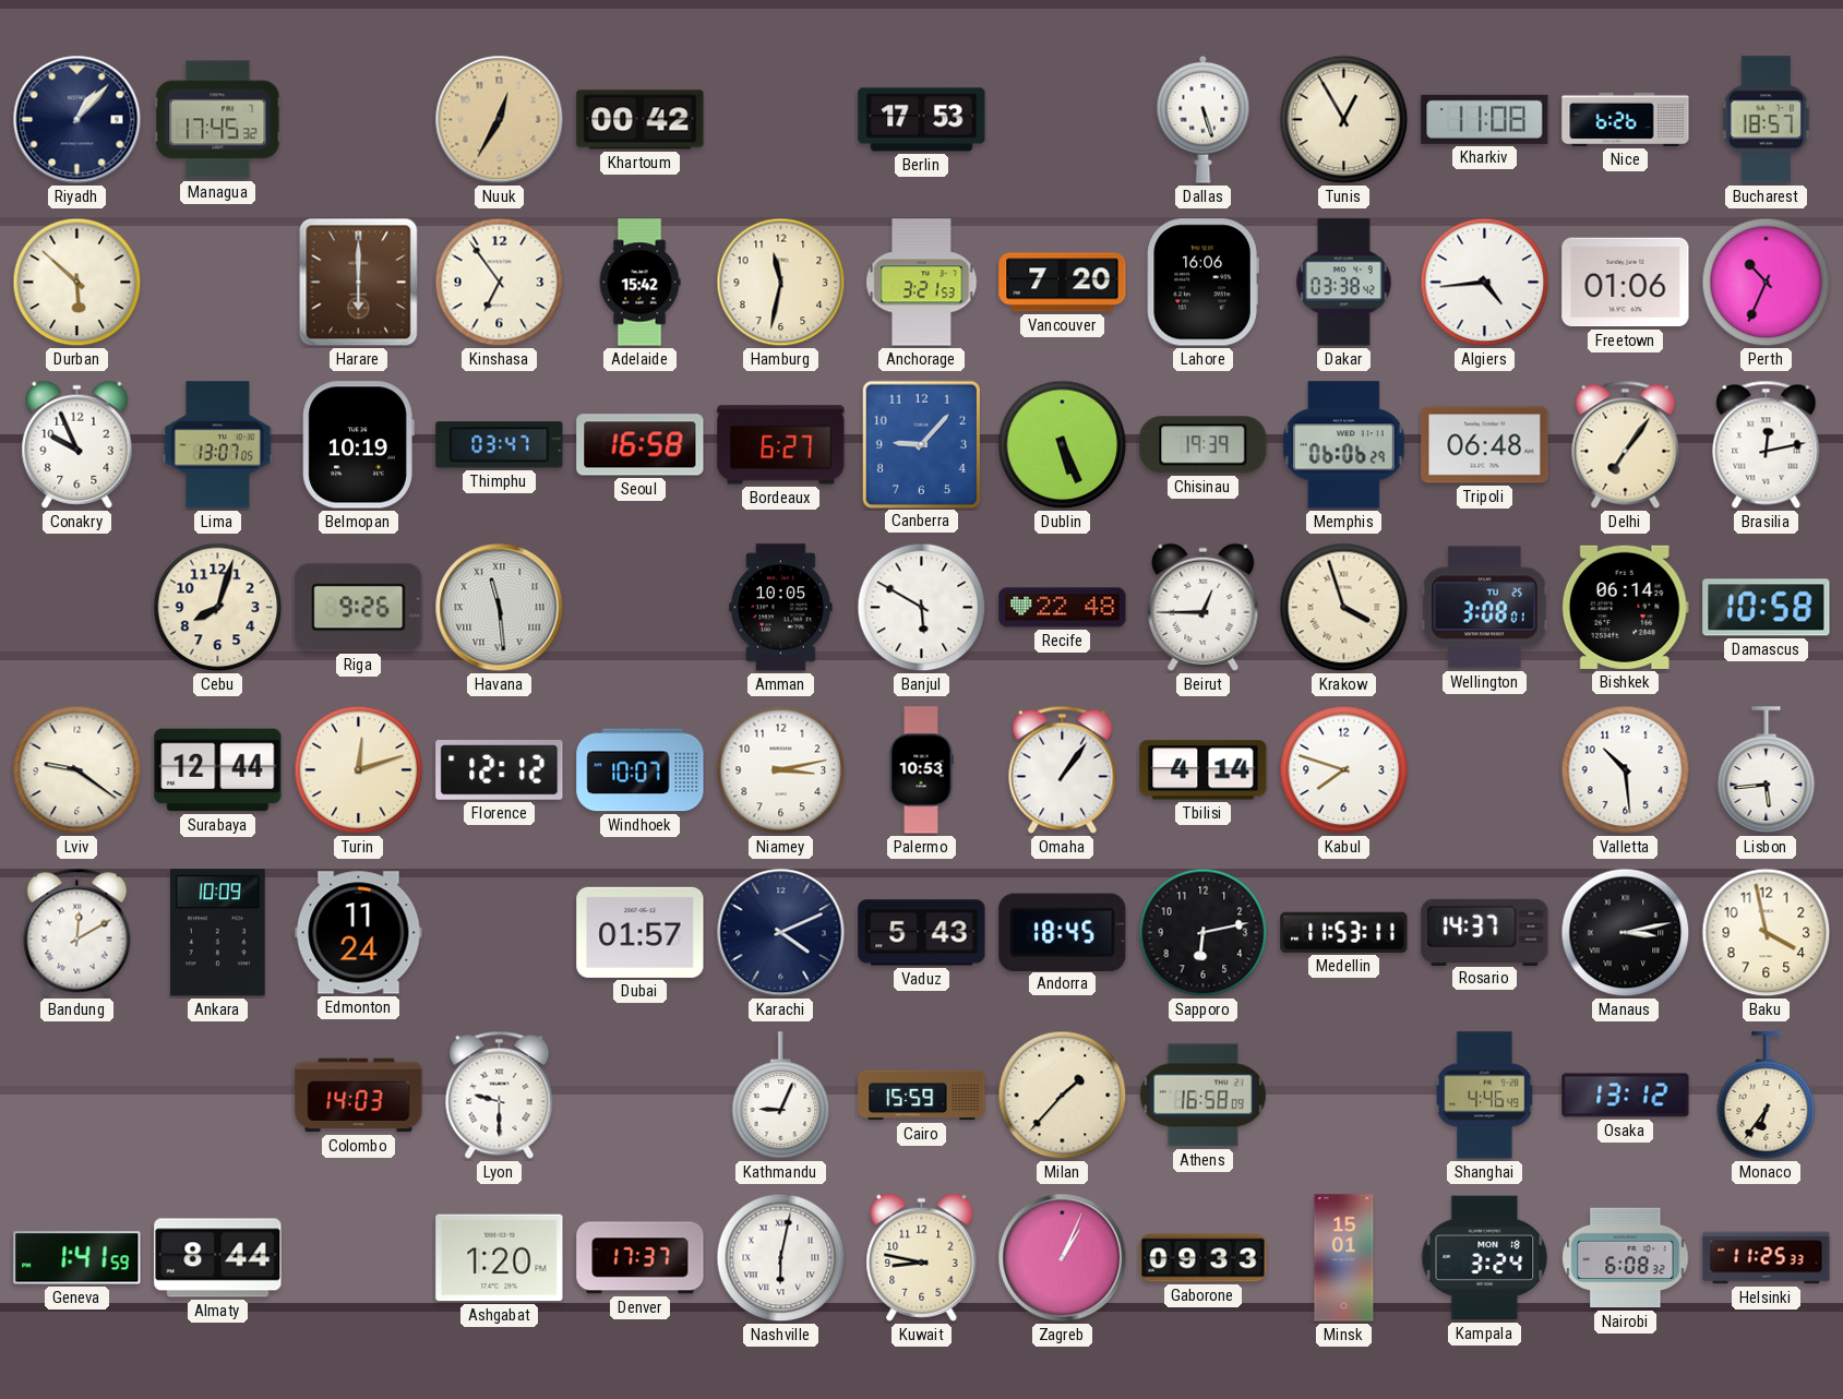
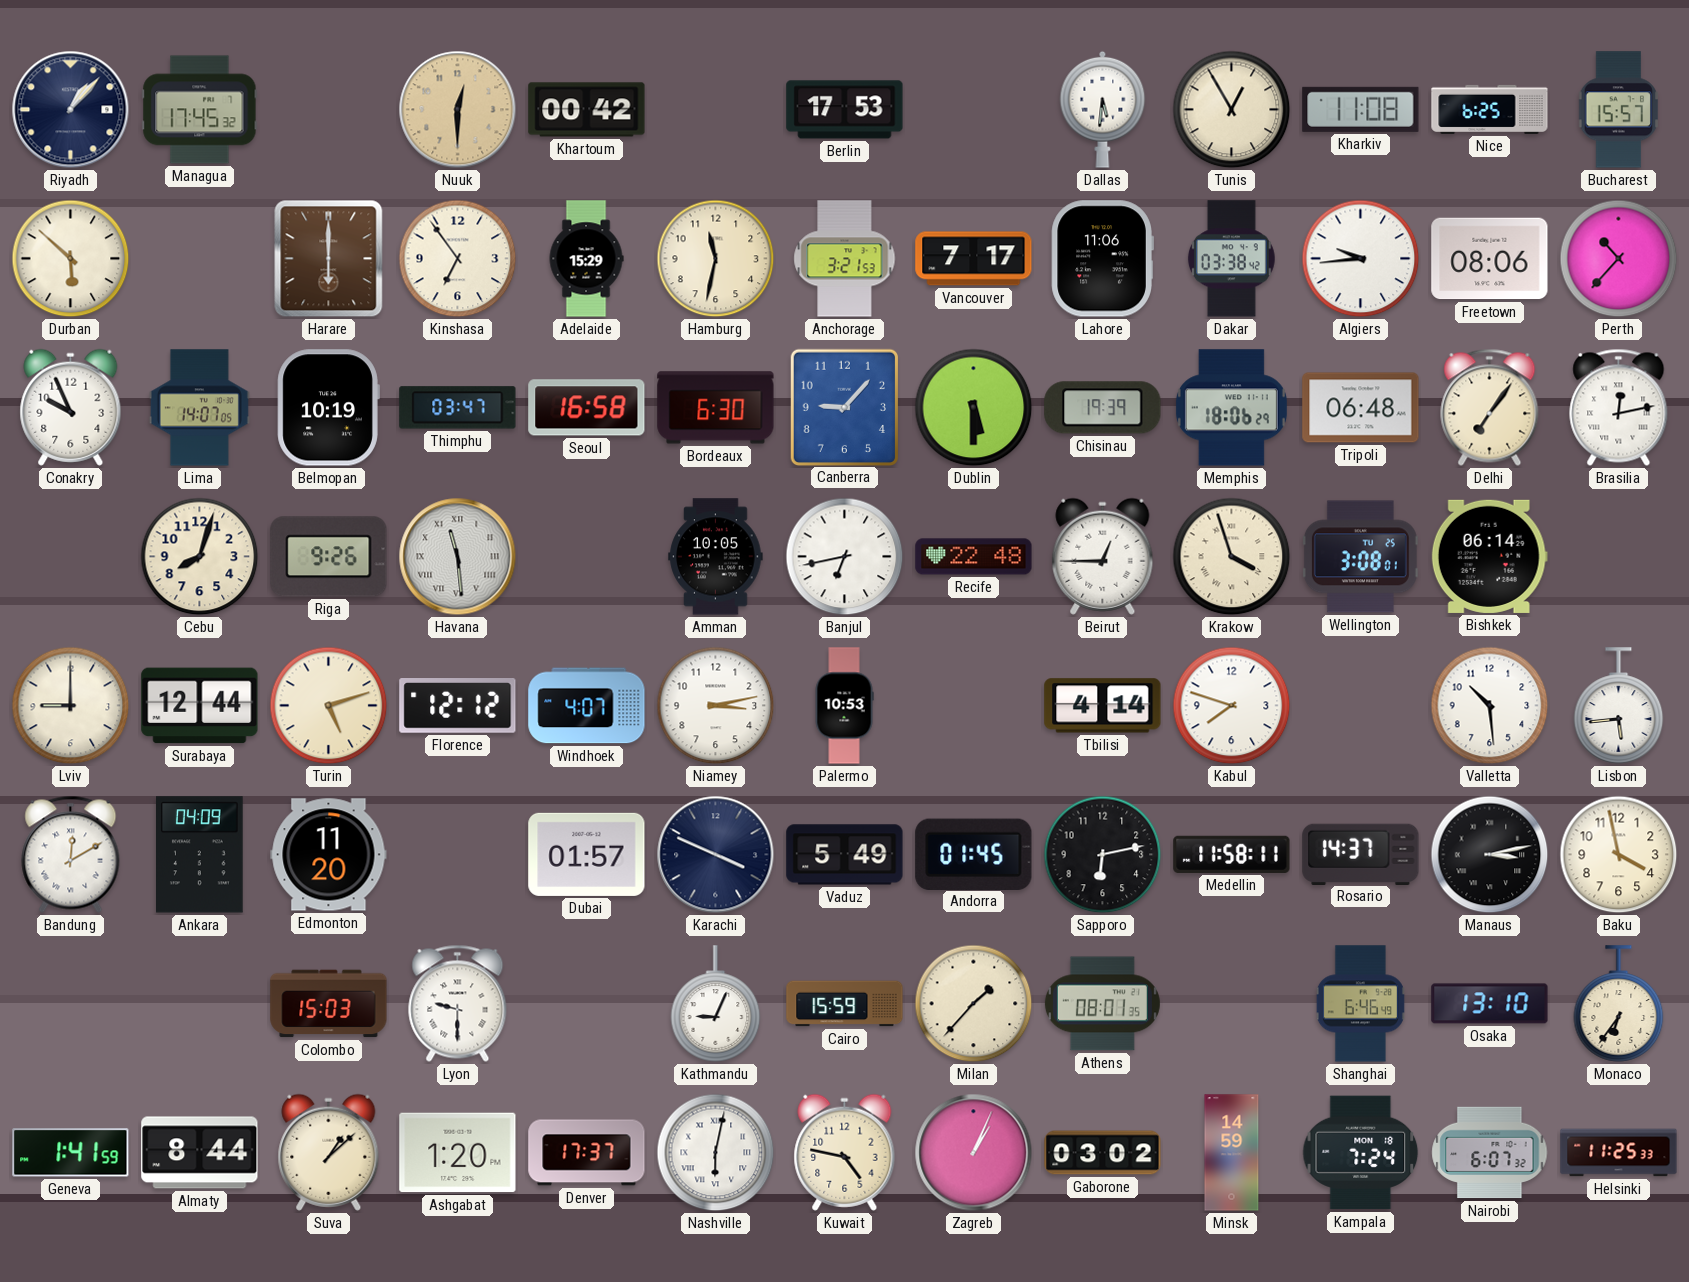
Nuuk: 12:35 -> 12:30 (458, 110)
Dallas: 5:27 -> 5:31 (1103, 109)
Nice: 6:26 -> 6:25 (1490, 109)
Bucharest: 18:57 -> 15:57 (1618, 110)
Adelaide: 15:42 -> 15:29 (586, 259)
Vancouver: 7:20 -> 7:17 (974, 259)
Lahore: 16:06 -> 11:06 (1102, 259)
Algiers: 4:44 -> 9:44 (1361, 259)
Freetown: 01:06 -> 08:06 (1490, 259)
Perth: 10:34 -> 10:37 (1619, 259)
Lima: 13:07 -> 14:07 (199, 408)
Bordeaux: 6:27 -> 6:30 (716, 408)
Dublin: 5:26 -> 5:30 (974, 408)
Memphis: 06:06 -> 18:06 (1231, 408)
Banjul: 5:50 -> 6:43 (845, 557)
Damascus: 10:58 -> none (1767, 608)
Lviv: 9:21 -> 9:00 (71, 706)
Turin: 12:12 -> 5:12 (329, 706)
Windhoek: 10:07 -> 4:07 (587, 706)
Omaha: 1:06 -> none (1063, 769)
Ankara: 10:09 -> 04:09 (200, 855)
Edmonton: 11:24 -> 11:20 (329, 855)
Karachi: 4:11 -> 3:49 (716, 855)
Vaduz: 5:43 -> 5:49 (845, 855)
Andorra: 18:45 -> 01:45 (974, 854)
Medellin: 11:53 -> 11:58 (1232, 854)
Colombo: 14:03 -> 15:03 (329, 1004)
Athens: 16:58 -> 08:01 (1102, 1004)
Shanghai: 4:46 -> 6:46 (1360, 1004)
Osaka: 13:12 -> 13:10 (1490, 1004)
Suva: none -> 1:08 (329, 1152)
Kuwait: 8:47 -> 4:47 (845, 1152)
Gaborone: 09:33 -> 03:02 (1103, 1153)
Minsk: 15:01 -> 14:59 (1232, 1153)
Kampala: 3:24 -> 7:24 (1361, 1153)
Nairobi: 6:08 -> 6:07 (1490, 1153)
